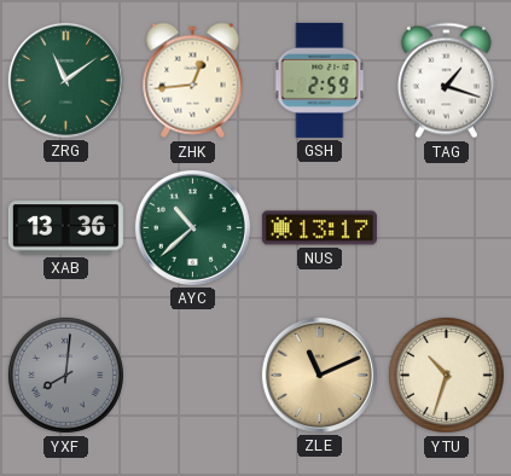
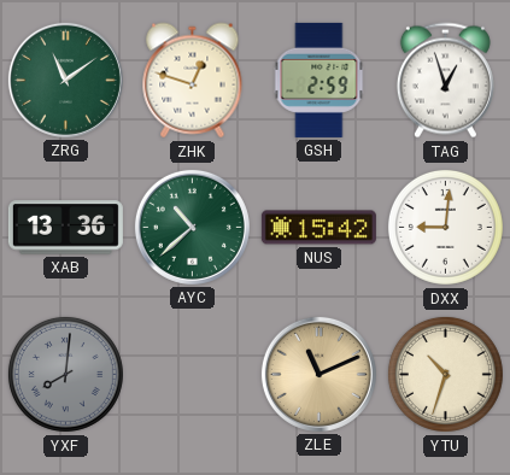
ZHK: 12:44 -> 12:48 (193, 81)
TAG: 1:18 -> 12:57 (445, 81)
NUS: 13:17 -> 15:42 (318, 228)
DXX: none -> 9:01 (445, 227)
